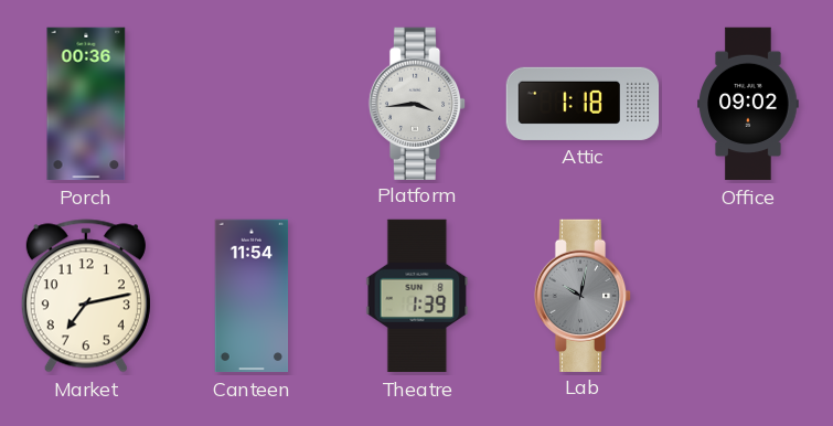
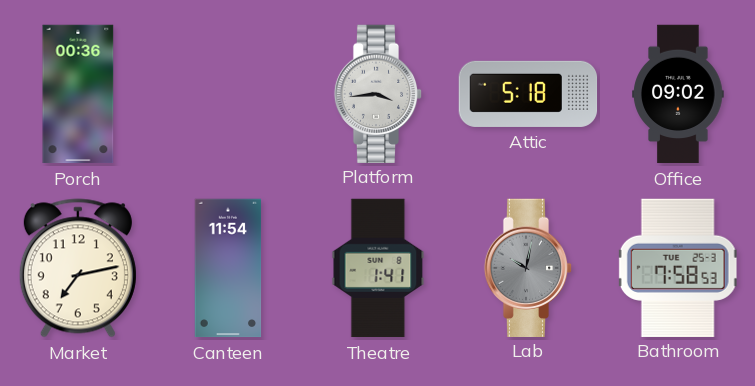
Attic: 1:18 -> 5:18 (528, 94)
Theatre: 1:39 -> 1:41 (378, 268)
Bathroom: none -> 7:58 (678, 267)
